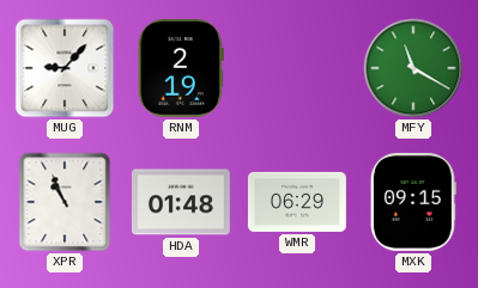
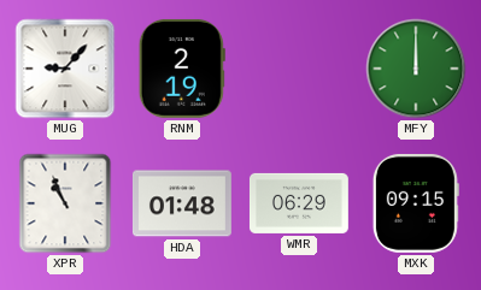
MFY: 11:20 -> 12:00 (416, 69)
